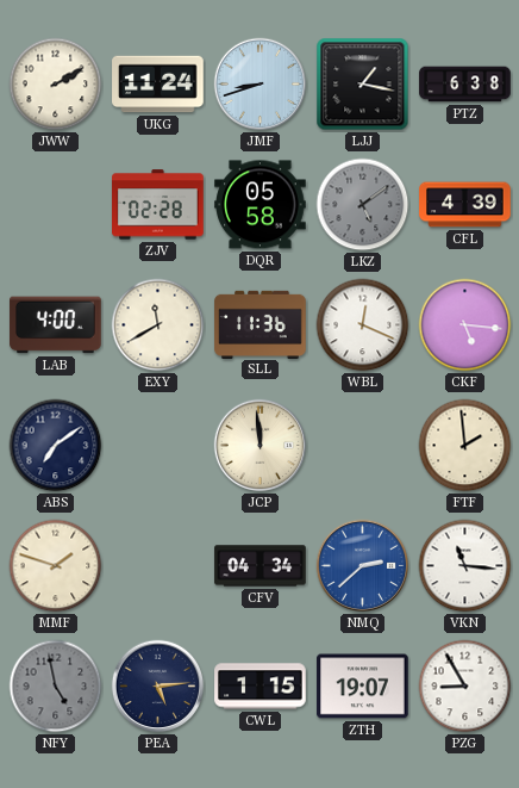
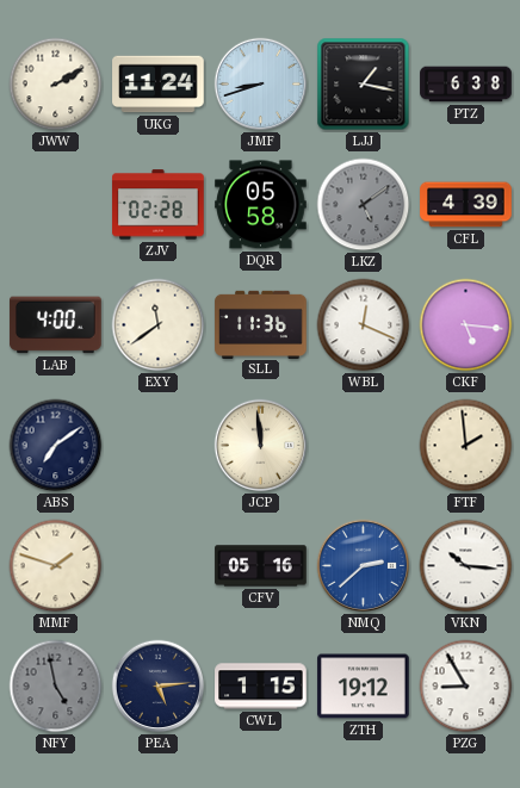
EXY: 11:40 -> 11:39 (159, 325)
CFV: 04:34 -> 05:16 (261, 566)
VKN: 11:16 -> 10:16 (466, 566)
ZTH: 19:07 -> 19:12 (364, 687)
